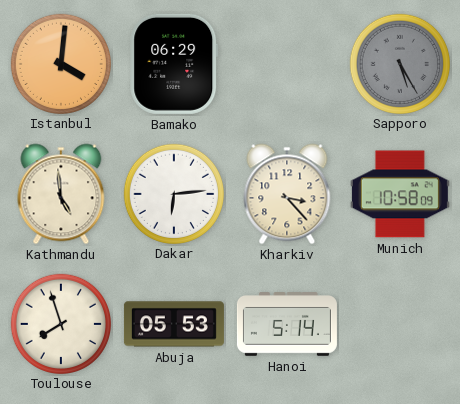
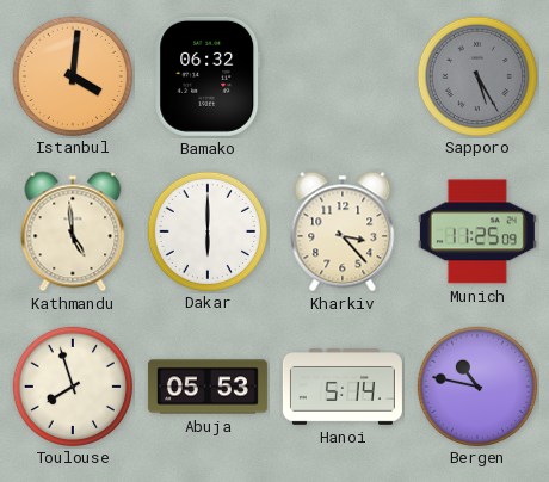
Bamako: 06:29 -> 06:32 (208, 76)
Dakar: 6:14 -> 6:00 (206, 230)
Munich: 10:58 -> 11:25 (477, 231)
Bergen: none -> 10:47 (476, 385)
